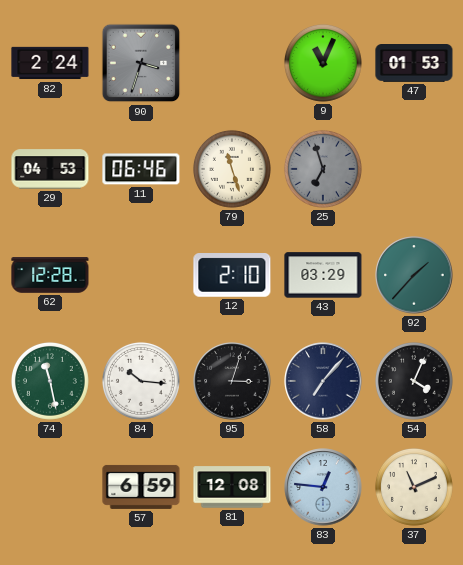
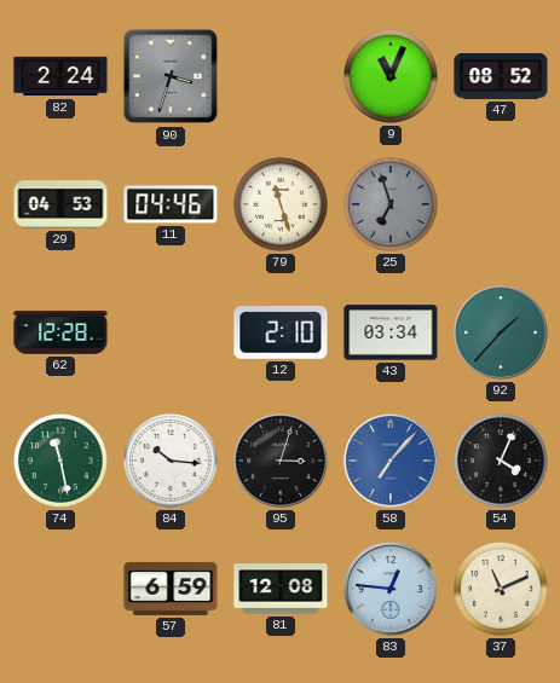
47: 01:53 -> 08:52 (501, 77)
11: 06:46 -> 04:46 (171, 204)
43: 03:29 -> 03:34 (391, 332)
58 dial: navy -> blue (391, 461)
